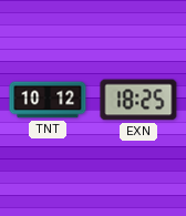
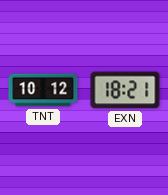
EXN: 18:25 -> 18:21 (125, 90)
